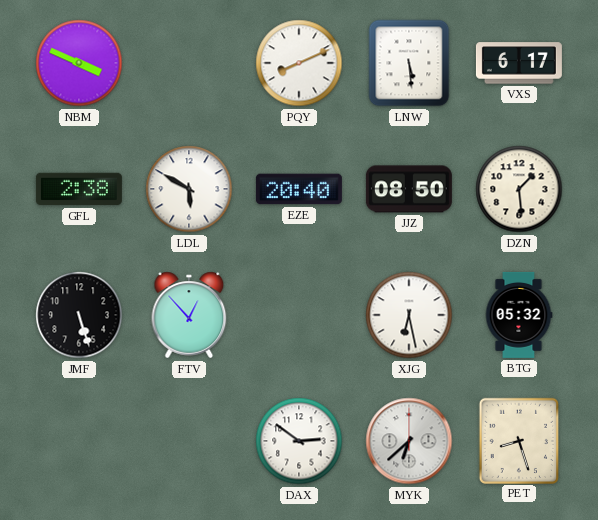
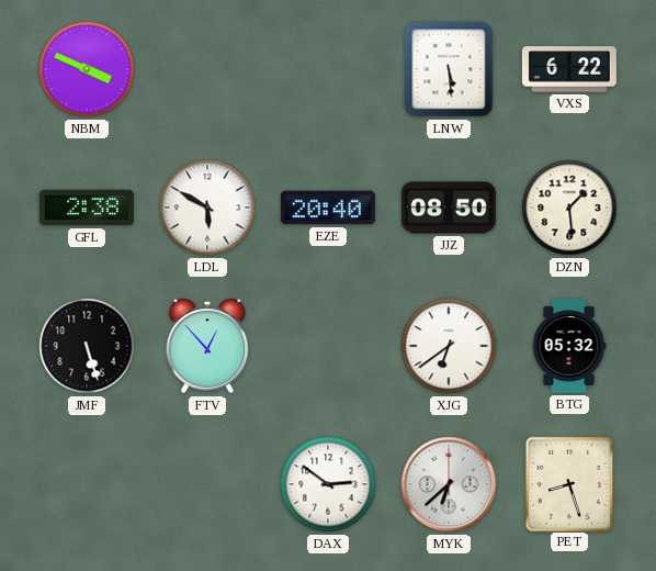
PQY: 8:11 -> none (299, 63)
VXS: 6:17 -> 6:22 (569, 69)
XJG: 6:28 -> 6:39 (449, 346)
